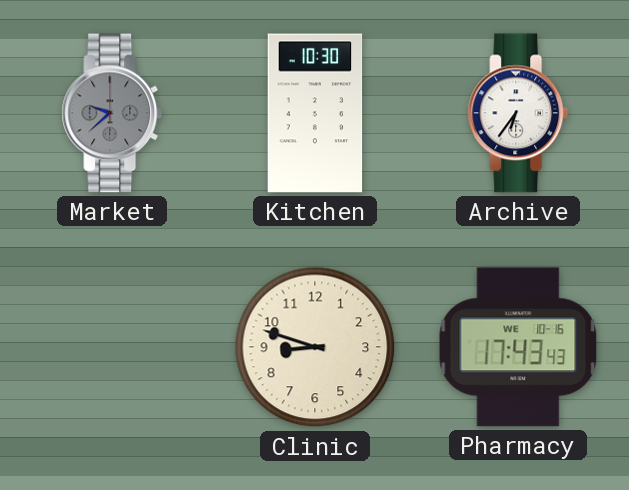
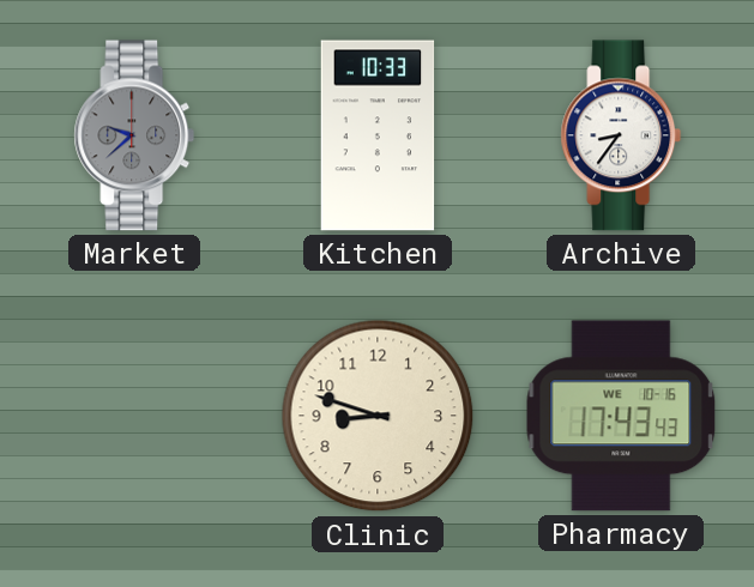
Kitchen: 10:30 -> 10:33 (378, 135)
Archive: 6:36 -> 8:36 (621, 135)
